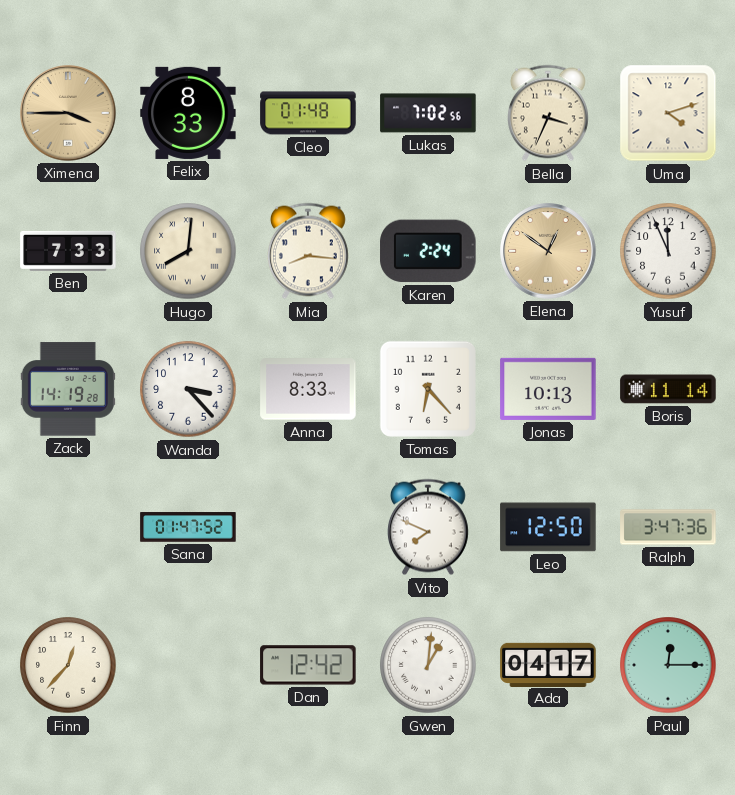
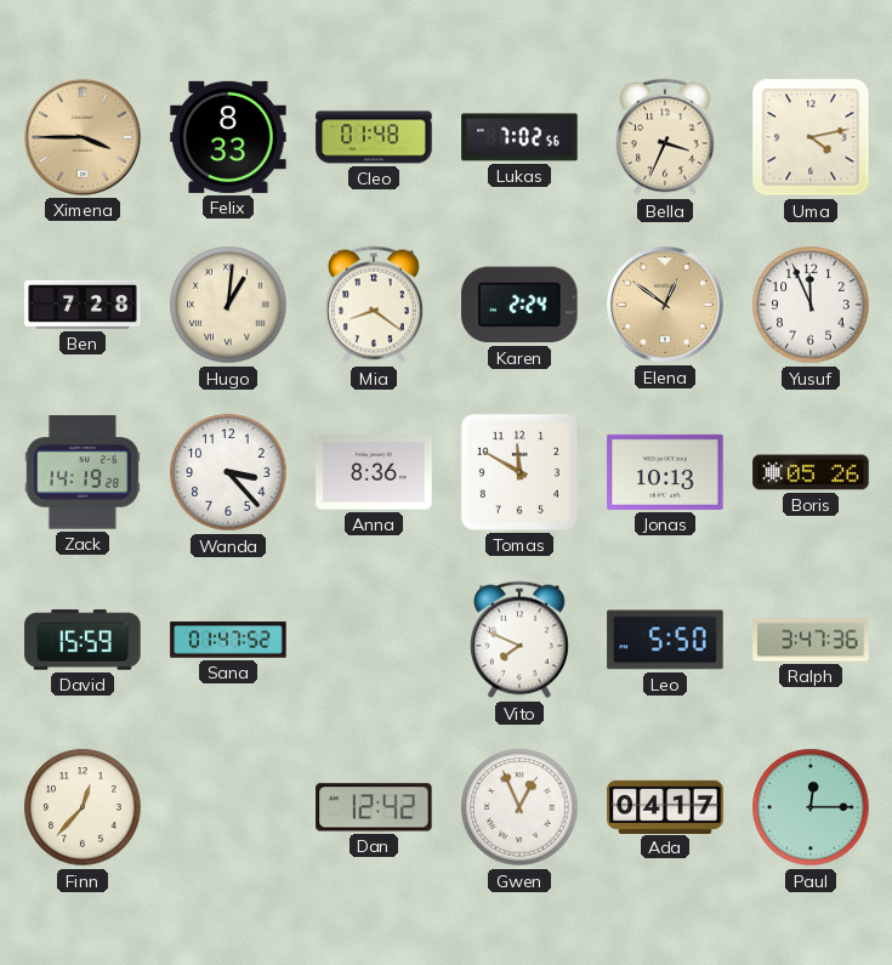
Uma: 4:12 -> 4:13 (811, 137)
Ben: 7:33 -> 7:28 (83, 305)
Hugo: 8:01 -> 1:01 (228, 305)
Mia: 8:16 -> 8:21 (374, 305)
Anna: 8:33 -> 8:36 (374, 472)
Tomas: 6:23 -> 11:50 (519, 472)
Boris: 11:14 -> 05:26 (811, 472)
David: none -> 15:59 (83, 640)
Leo: 12:50 -> 5:50 (665, 640)
Gwen: 1:01 -> 12:56 (519, 807)
